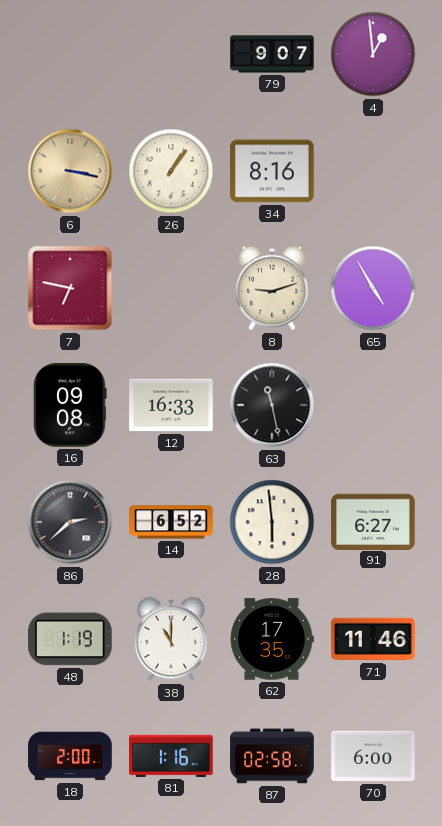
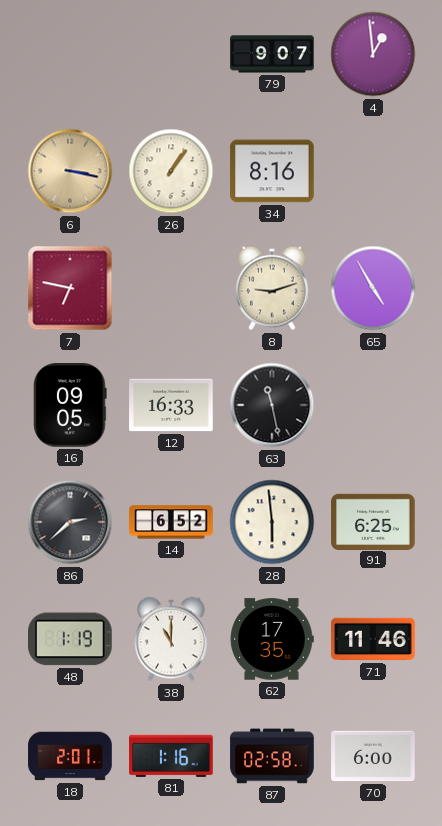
16: 09:08 -> 09:05 (70, 405)
91: 6:27 -> 6:25 (373, 521)
18: 2:00 -> 2:01 (70, 756)
